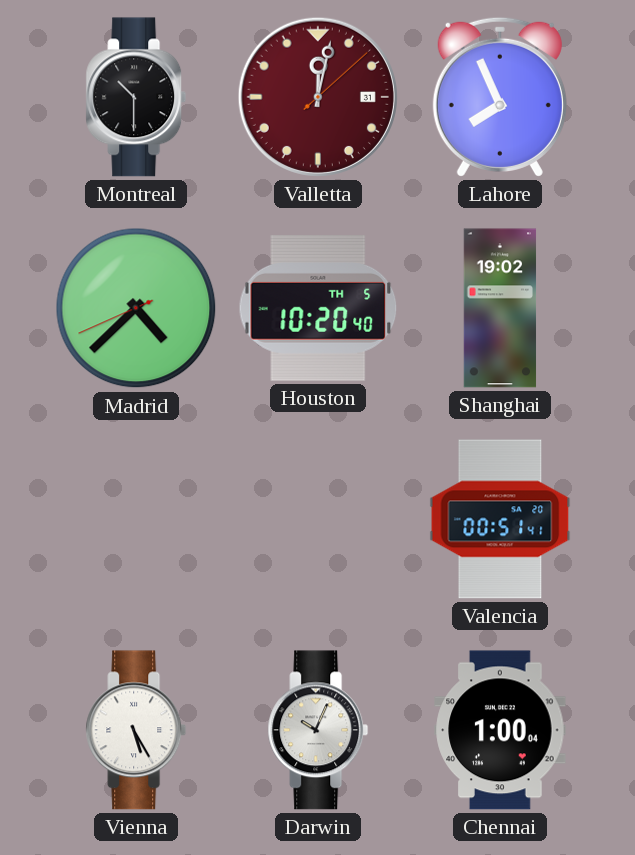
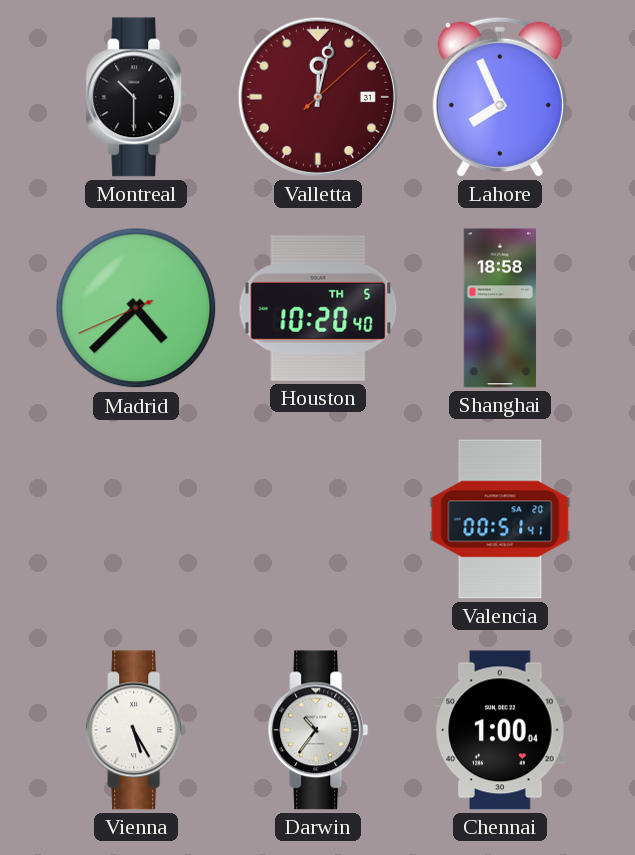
Shanghai: 19:02 -> 18:58 (500, 308)
Darwin: 10:04 -> 10:36 (318, 730)
